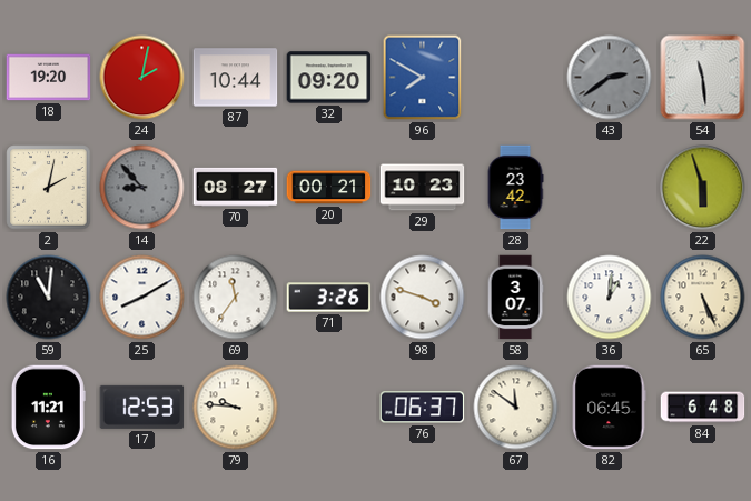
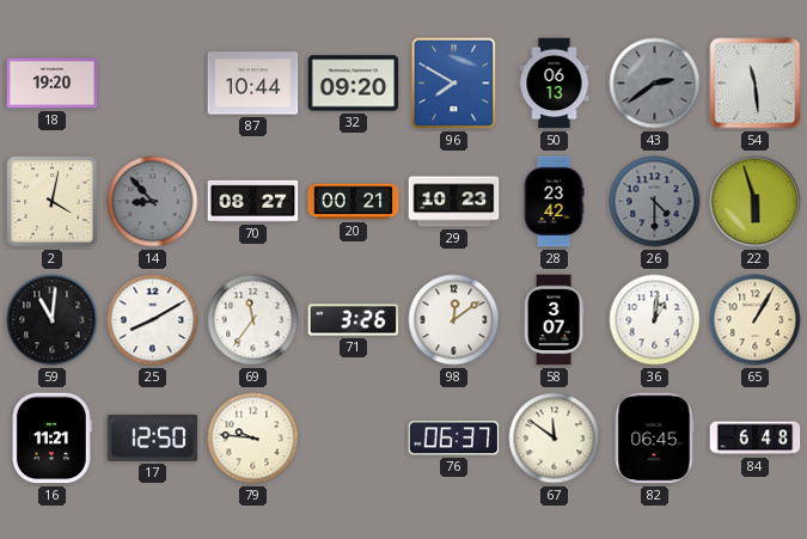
24: 2:02 -> none (142, 78)
50: none -> 06:13 (555, 84)
2: 2:02 -> 4:02 (53, 202)
26: none -> 4:30 (655, 202)
98: 3:48 -> 12:09 (454, 320)
65: 5:26 -> 1:05 (756, 320)
17: 12:53 -> 12:50 (153, 437)
